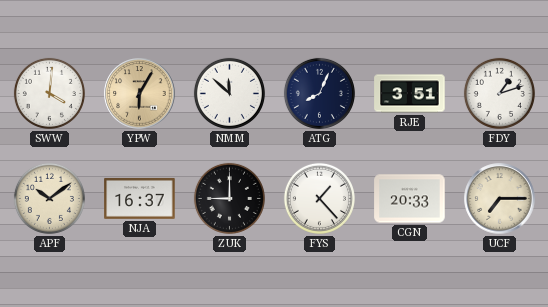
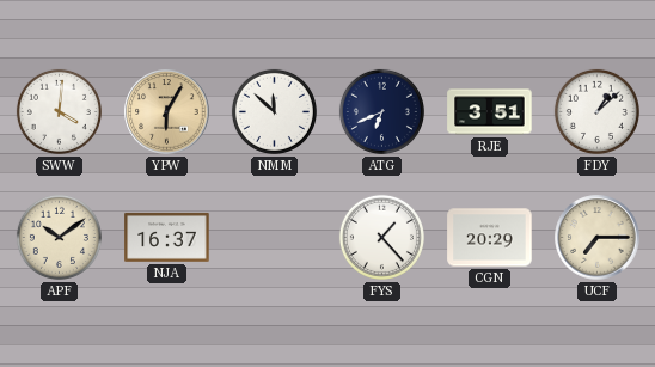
ATG: 8:04 -> 6:41 (381, 111)
FDY: 1:12 -> 1:08 (596, 111)
ZUK: 9:00 -> none (229, 198)
CGN: 20:33 -> 20:29 (490, 238)
